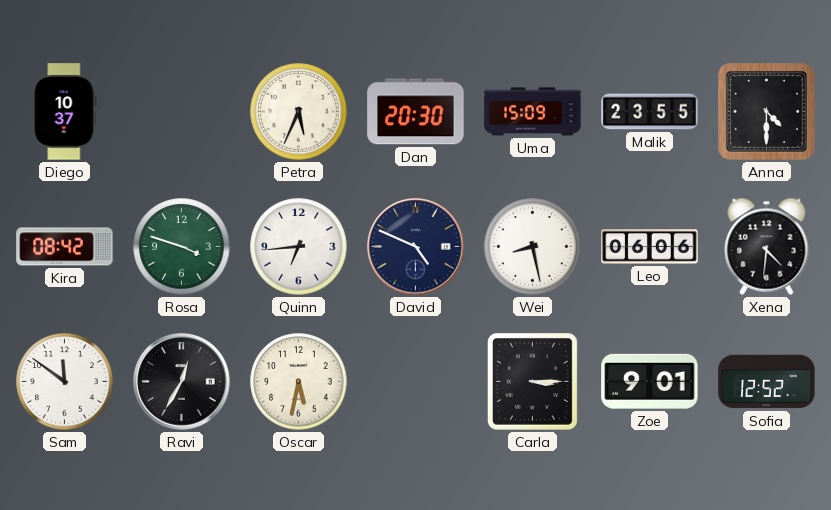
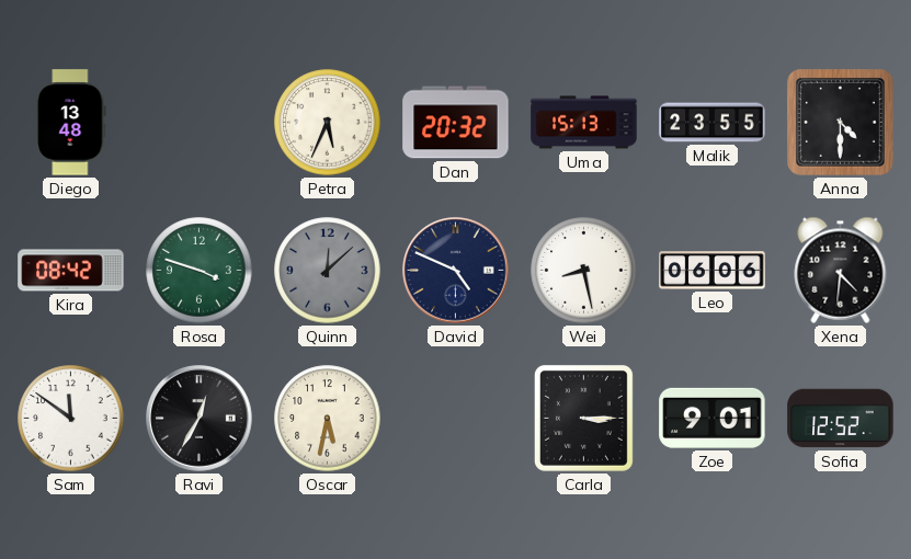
Diego: 10:37 -> 13:48 (71, 123)
Dan: 20:30 -> 20:32 (456, 123)
Uma: 15:09 -> 15:13 (584, 123)
Quinn: 6:44 -> 12:08 (328, 271)
Quinn dial: white -> grey (328, 271)
